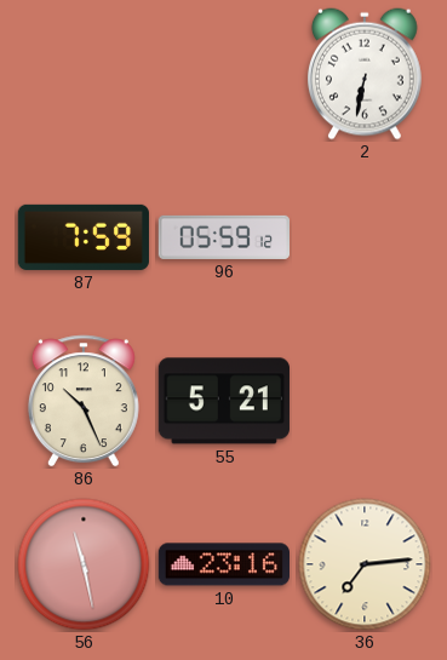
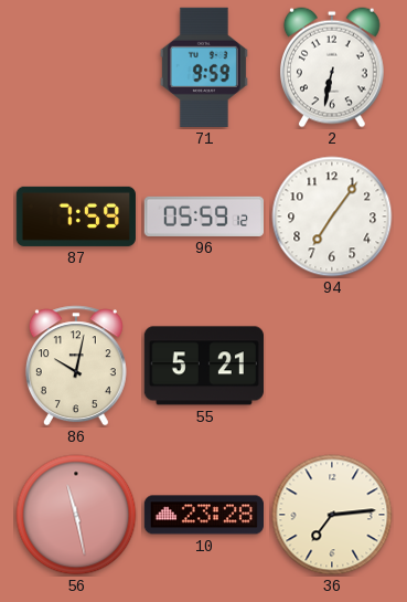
71: none -> 9:59 (204, 67)
94: none -> 7:06 (332, 216)
86: 10:26 -> 10:02 (76, 366)
10: 23:16 -> 23:28 (203, 515)
